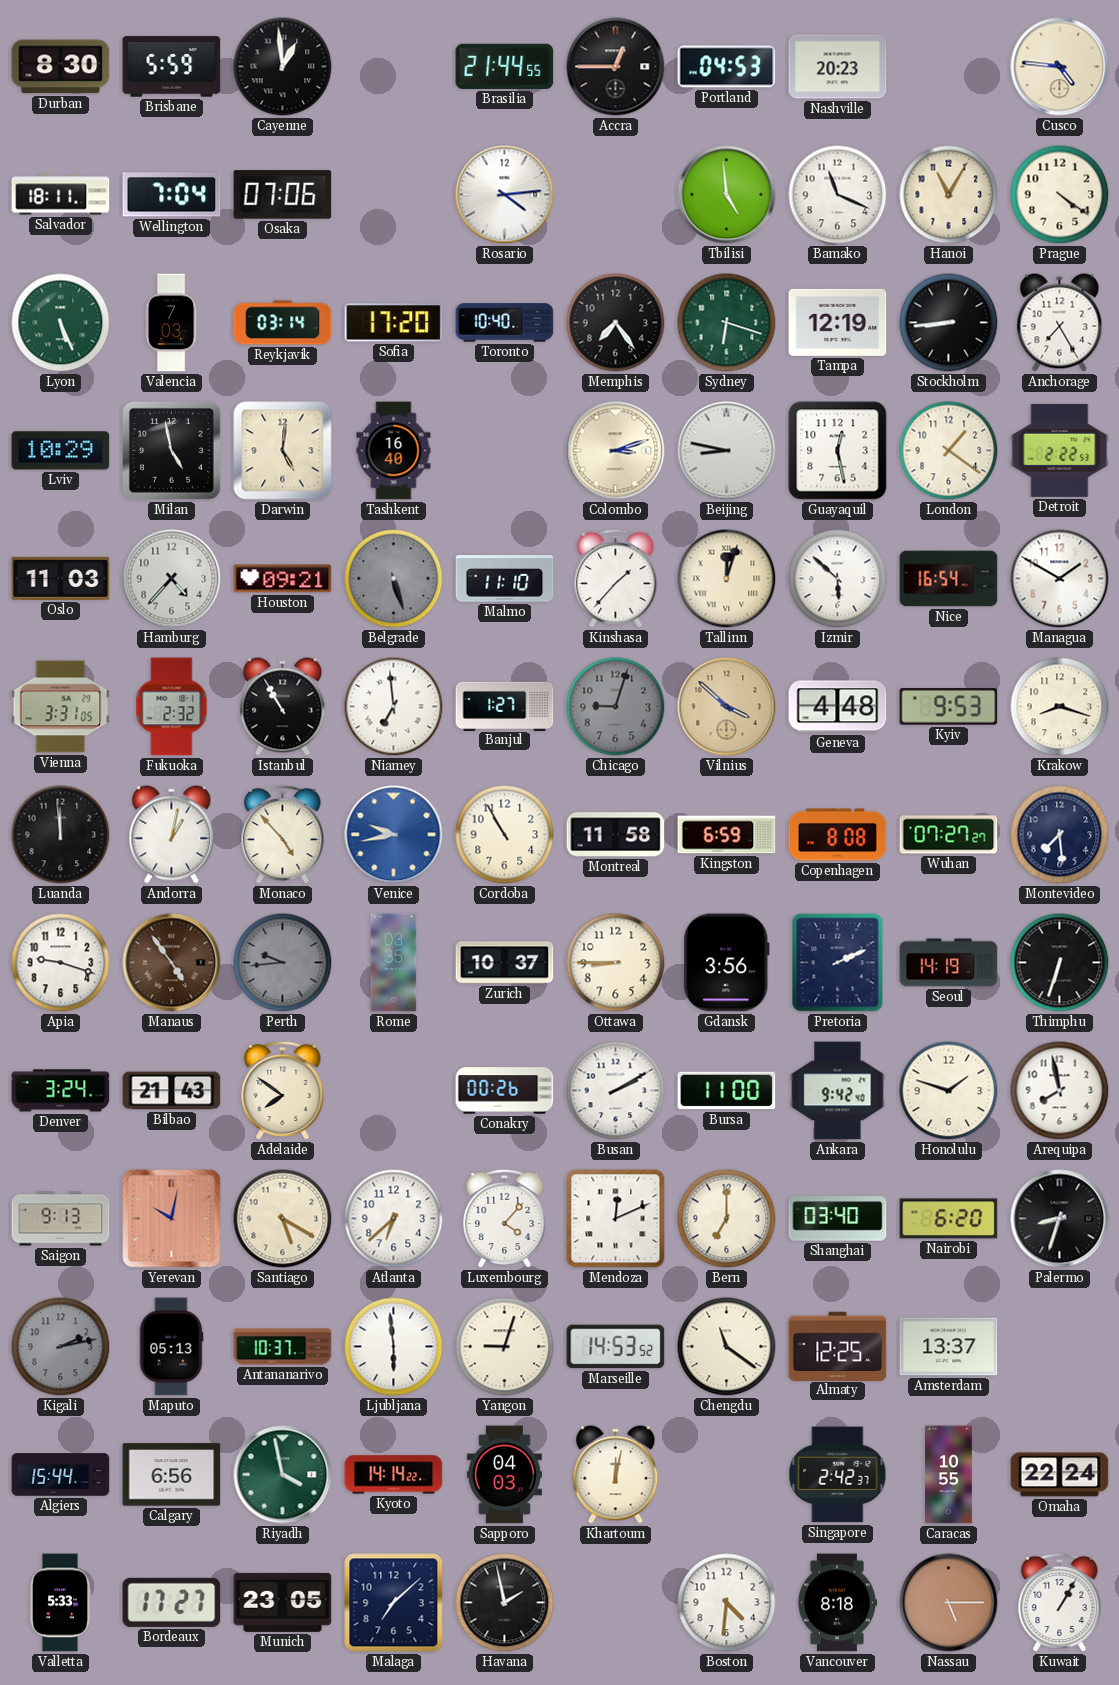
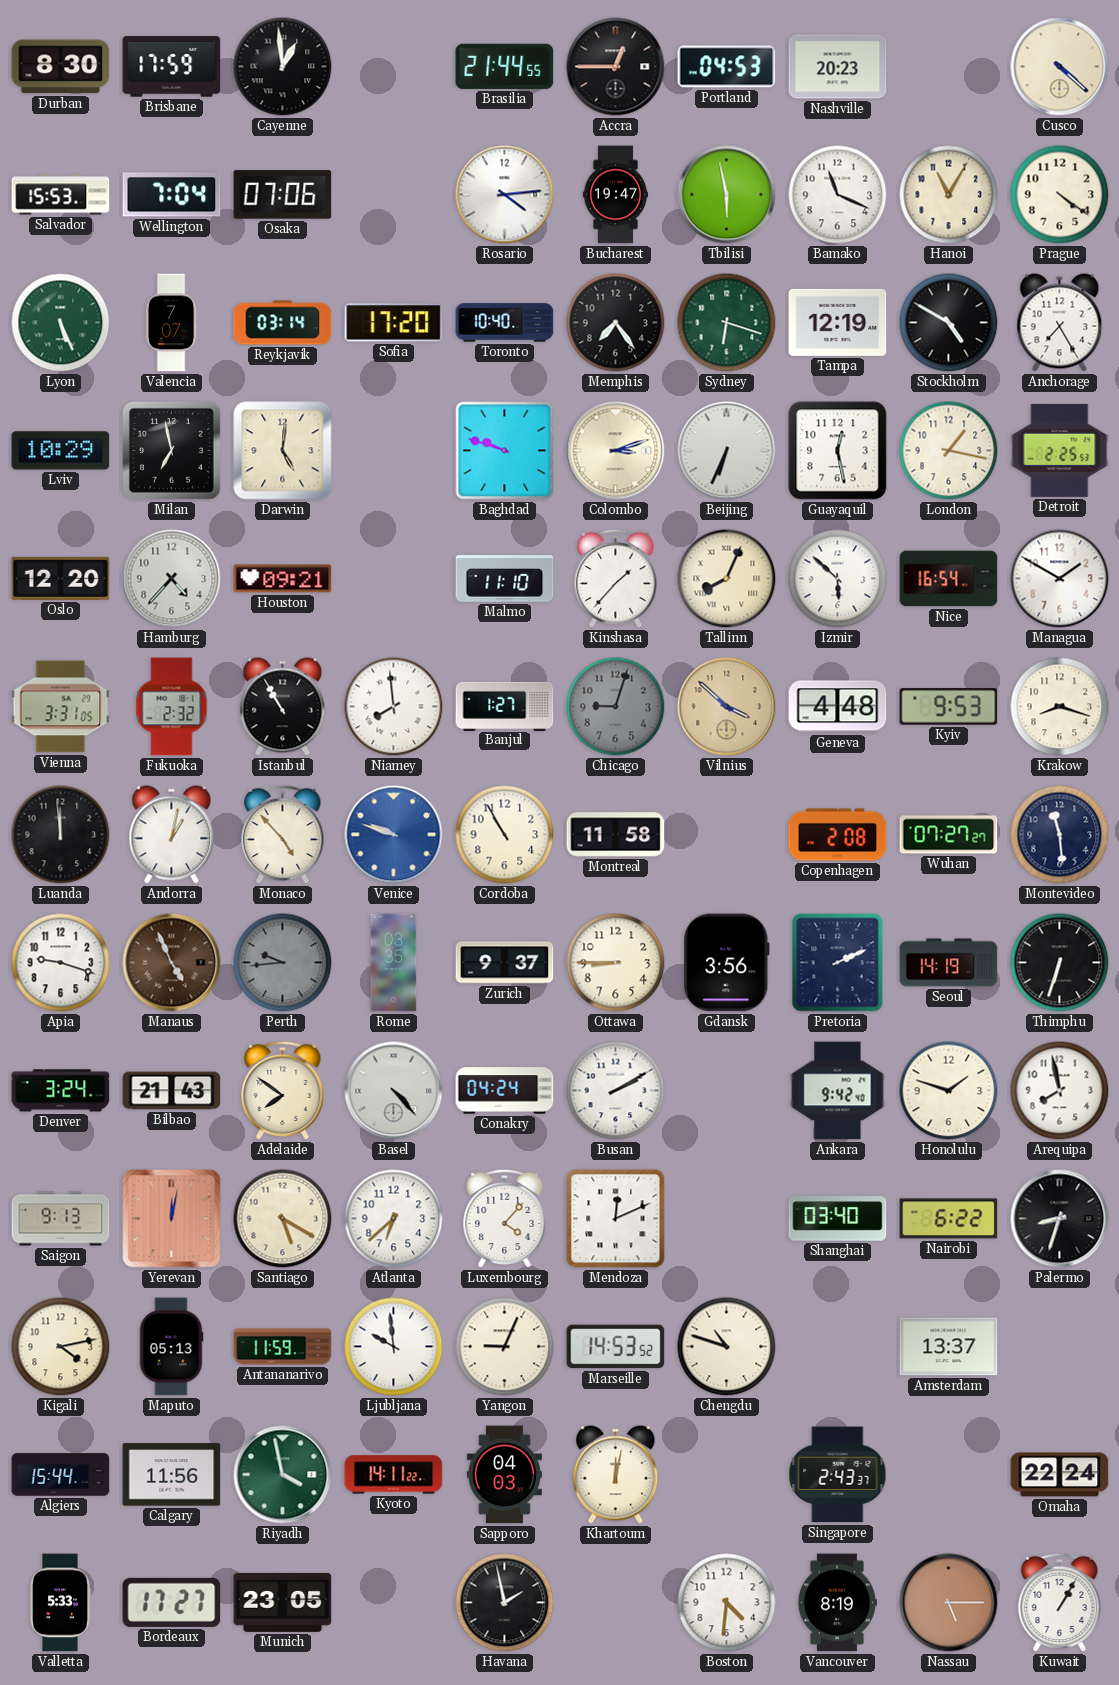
Brisbane: 5:59 -> 17:59 (172, 67)
Cusco: 4:46 -> 4:22 (1060, 67)
Salvador: 18:11 -> 15:53 (61, 195)
Bucharest: none -> 19:47 (615, 195)
Tbilisi: 4:59 -> 5:58 (727, 195)
Valencia: 7:03 -> 7:07 (171, 323)
Stockholm: 8:44 -> 4:50 (949, 323)
Milan: 4:58 -> 6:58 (171, 450)
Tashkent: 16:40 -> none (394, 451)
Baghdad: none -> 9:48 (505, 451)
Beijing: 8:47 -> 6:34 (727, 451)
London: 1:21 -> 1:17 (949, 451)
Detroit: 2:22 -> 2:25 (1060, 450)
Oslo: 11:03 -> 12:20 (61, 578)
Belgrade: 5:27 -> none (394, 579)
Tallinn: 12:03 -> 8:04 (727, 579)
Niamey: 6:59 -> 7:59 (394, 707)
Venice: 9:43 -> 9:48 (394, 835)
Kingston: 6:59 -> none (727, 835)
Copenhagen: 8:08 -> 2:08 (838, 835)
Montevideo: 7:29 -> 11:29 (1060, 835)
Manaus: 4:54 -> 4:56 (172, 963)
Zurich: 10:37 -> 9:37 (505, 963)
Basel: none -> 4:23 (394, 1091)
Conakry: 00:26 -> 04:24 (505, 1091)
Bursa: 11:00 -> none (727, 1091)
Yerevan: 10:02 -> 12:02 (172, 1219)
Bern: 7:00 -> none (727, 1219)
Nairobi: 6:20 -> 6:22 (949, 1219)
Kigali: 2:13 -> 4:13 (61, 1347)
Kigali dial: grey -> cream (61, 1347)
Antananarivo: 10:37 -> 11:59 (283, 1347)
Ljubljana: 5:59 -> 9:59 (394, 1347)
Yangon: 9:03 -> 9:04 (505, 1347)
Chengdu: 11:21 -> 10:48 (727, 1347)
Almaty: 12:25 -> none (838, 1346)
Calgary: 6:56 -> 11:56 (172, 1475)
Kyoto: 14:14 -> 14:11 (394, 1475)
Singapore: 2:42 -> 2:43 (838, 1475)
Caracas: 10:55 -> none (949, 1475)
Malaga: 7:08 -> none (394, 1603)
Vancouver: 8:18 -> 8:19 (837, 1603)
